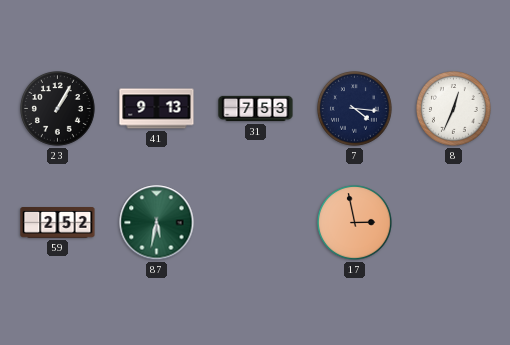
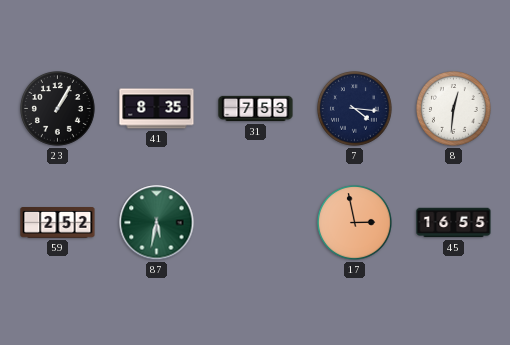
41: 9:13 -> 8:35 (157, 109)
8: 12:34 -> 12:31 (454, 109)
45: none -> 16:55 (454, 223)
